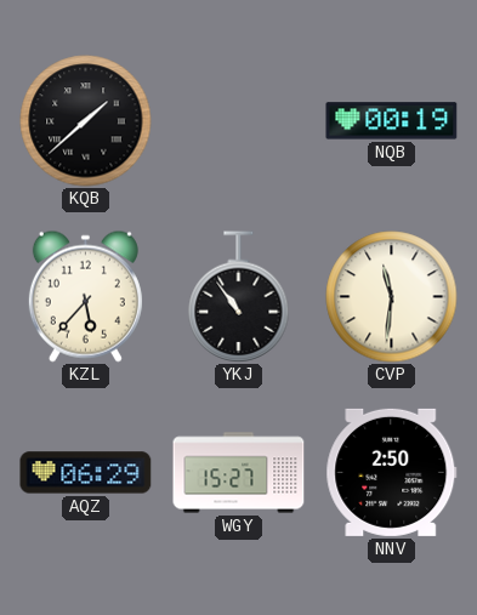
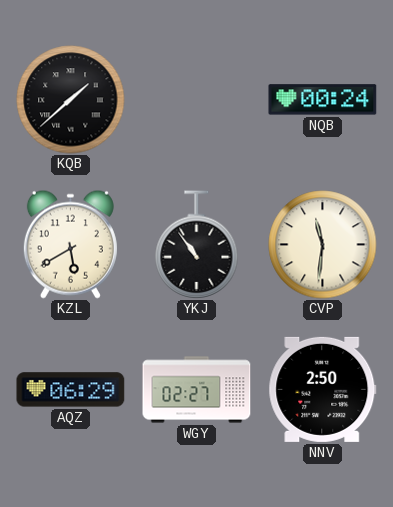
NQB: 00:19 -> 00:24 (323, 100)
KZL: 5:37 -> 5:40 (70, 244)
WGY: 15:27 -> 02:27 (197, 390)
